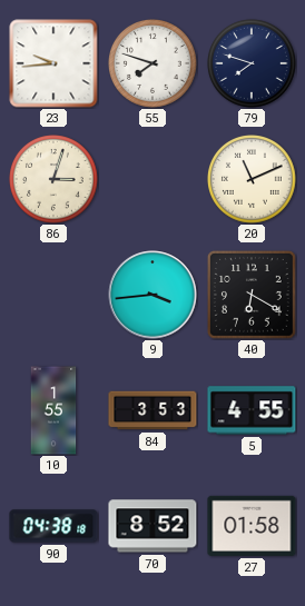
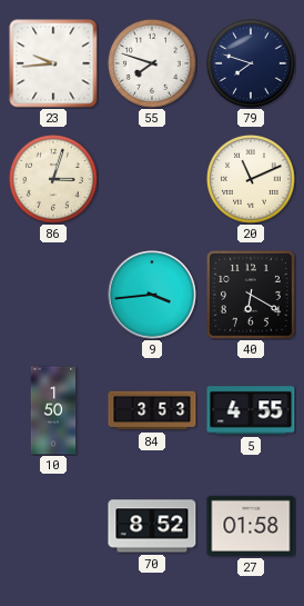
10: 1:55 -> 1:50 (53, 410)
90: 04:38 -> none (53, 526)
